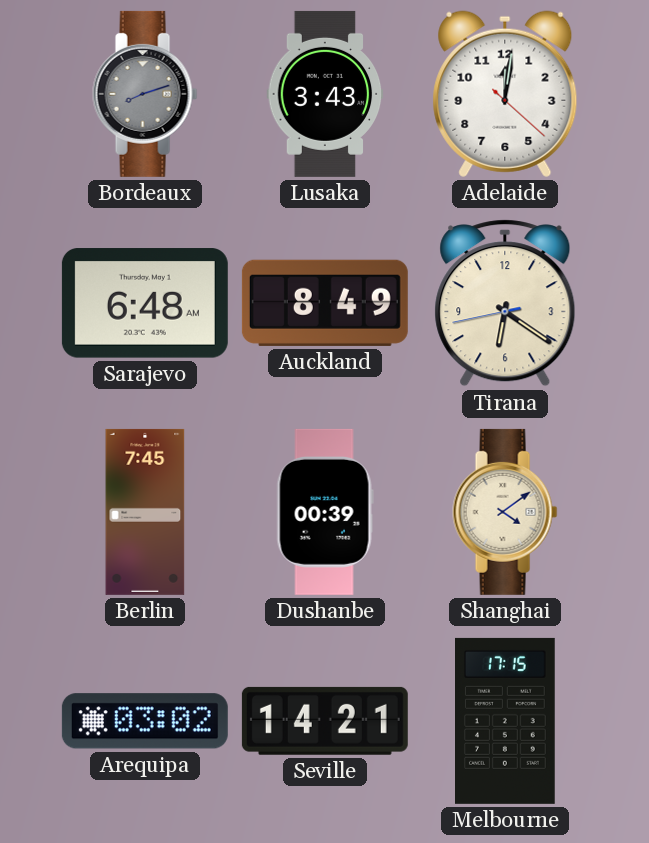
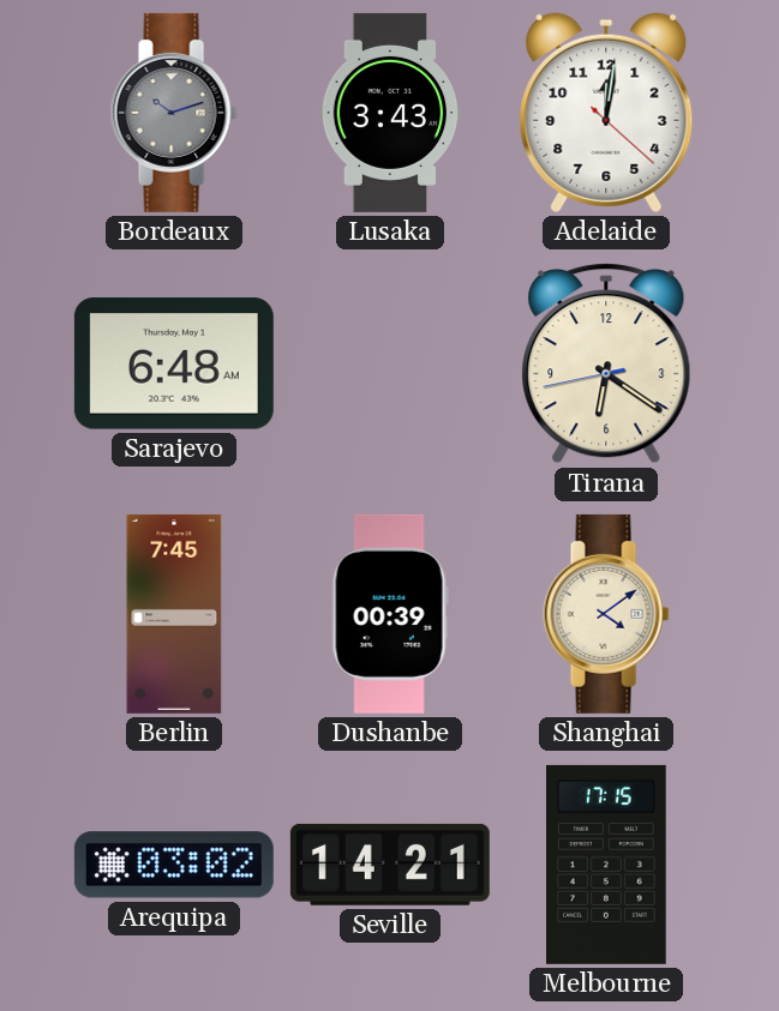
Bordeaux: 8:12 -> 10:12 (174, 113)
Auckland: 8:49 -> none (325, 303)
